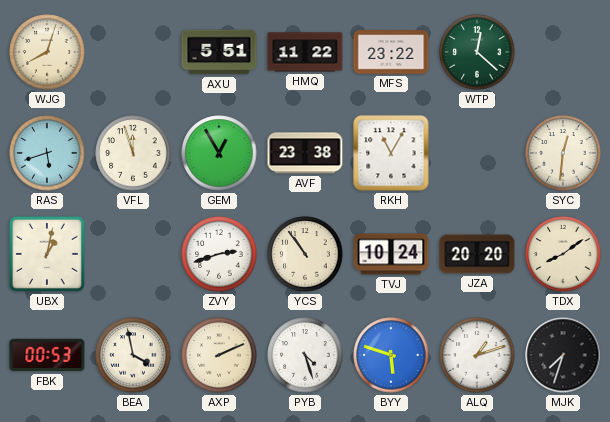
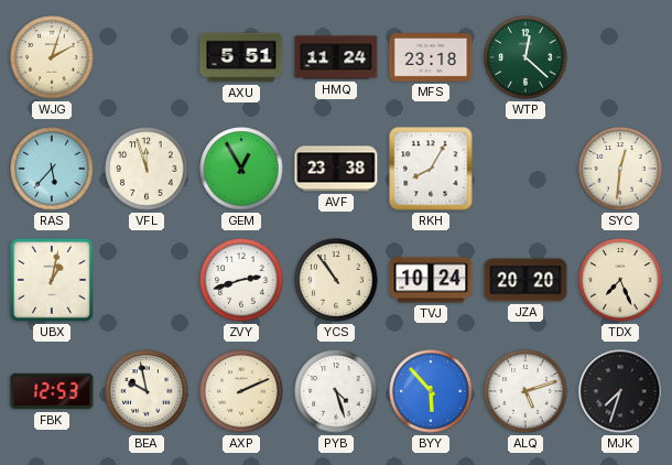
WJG: 8:03 -> 2:03 (52, 57)
HMQ: 11:22 -> 11:24 (336, 57)
MFS: 23:22 -> 23:18 (431, 57)
RAS: 5:42 -> 5:37 (52, 169)
RKH: 11:05 -> 8:05 (431, 169)
TDX: 8:09 -> 7:26 (620, 280)
FBK: 00:53 -> 12:53 (52, 391)
BEA: 3:58 -> 9:58 (147, 391)
BYY: 5:48 -> 5:53 (431, 391)
ALQ: 1:12 -> 5:12 (525, 391)
